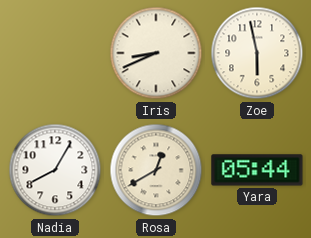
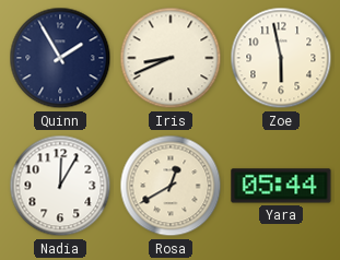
Quinn: none -> 1:55 (60, 58)
Nadia: 8:05 -> 12:05 (60, 186)
